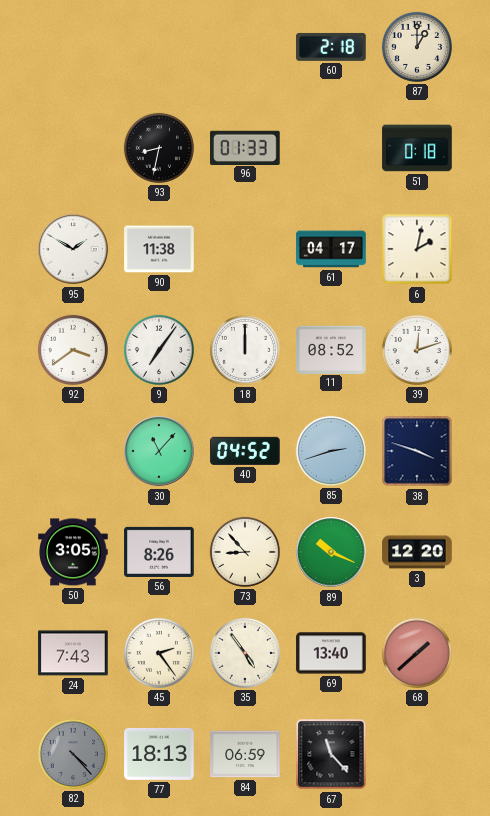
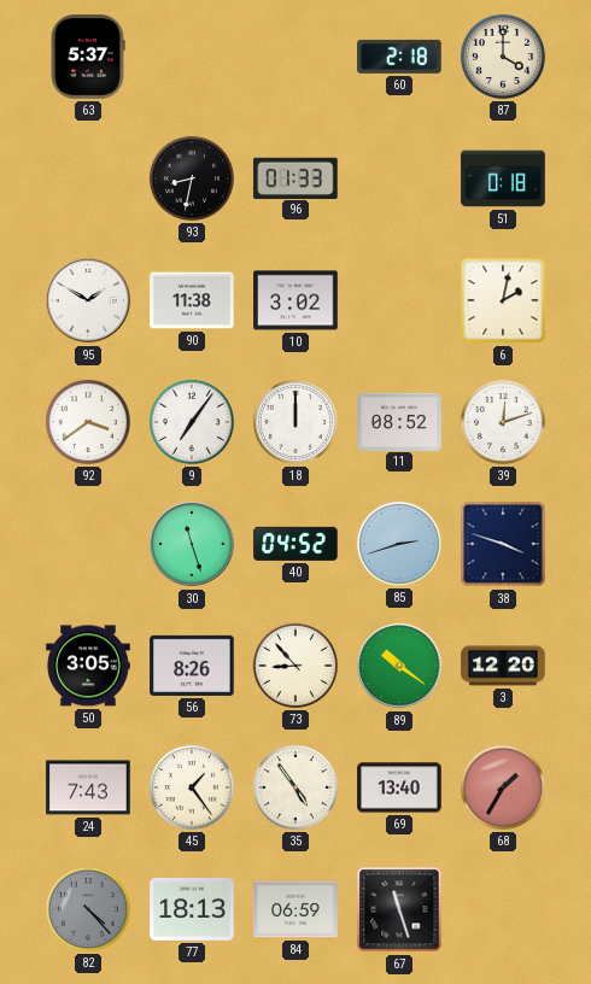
63: none -> 5:37 (88, 57)
87: 1:00 -> 4:00 (503, 57)
10: none -> 3:02 (295, 300)
61: 04:17 -> none (331, 249)
30: 11:07 -> 11:27 (192, 544)
89: 10:19 -> 10:21 (399, 666)
45: 2:24 -> 1:24 (192, 787)
68: 1:38 -> 1:35 (503, 787)
67: 11:23 -> 11:27 (399, 909)
